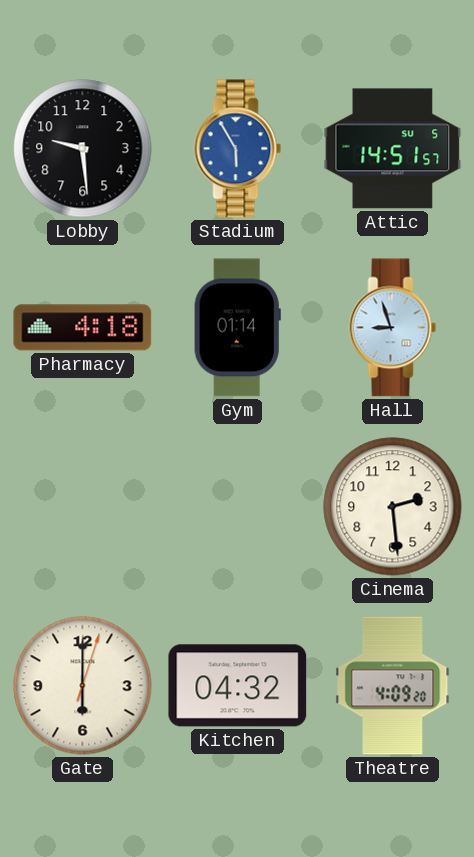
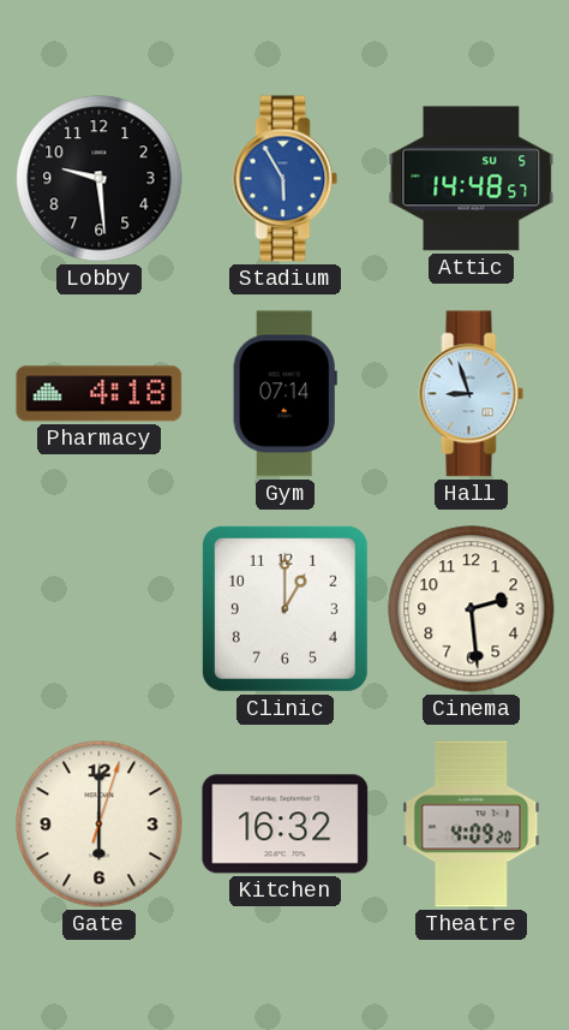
Attic: 14:51 -> 14:48 (472, 179)
Gym: 01:14 -> 07:14 (284, 394)
Clinic: none -> 1:00 (284, 608)
Kitchen: 04:32 -> 16:32 (286, 824)
